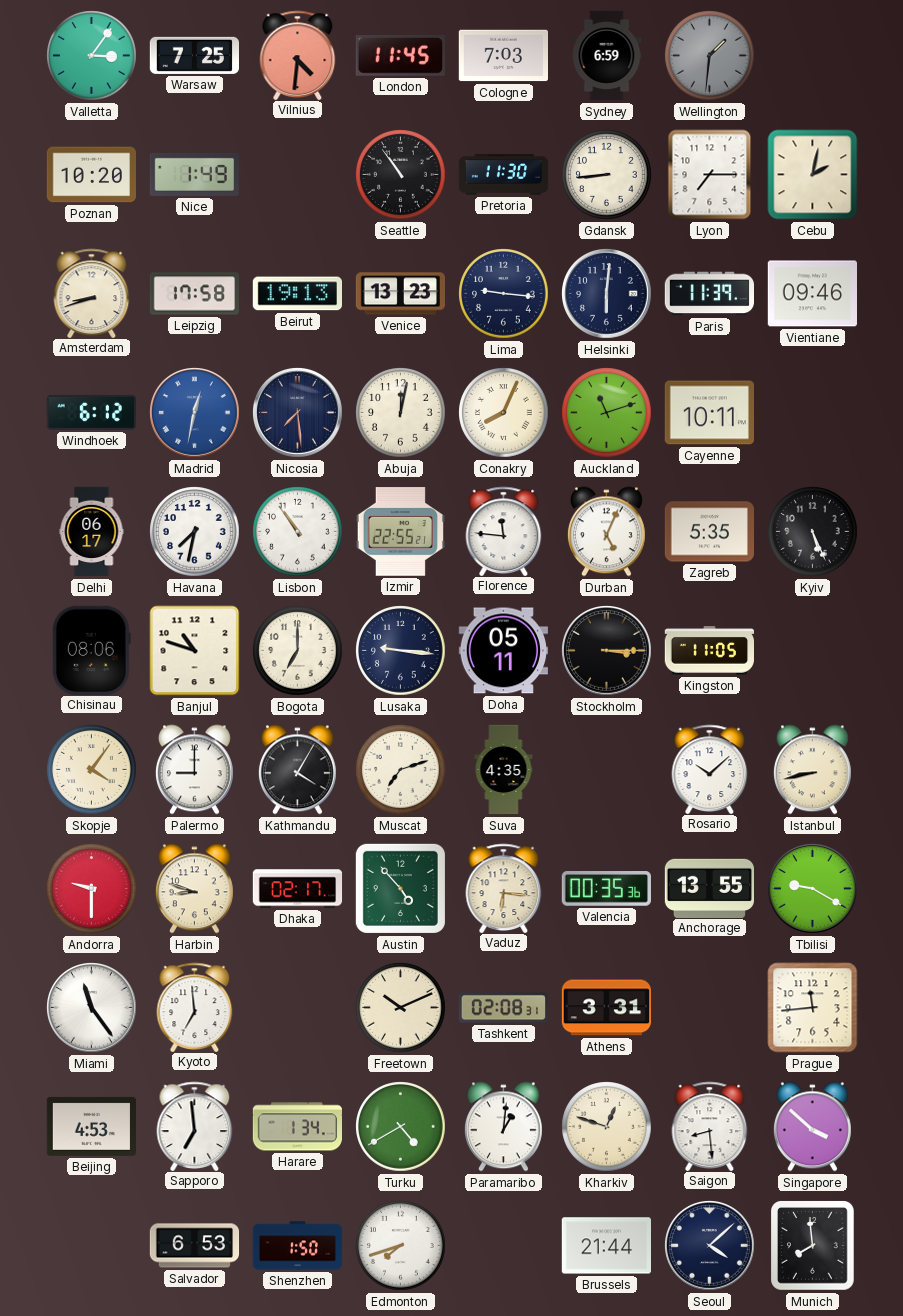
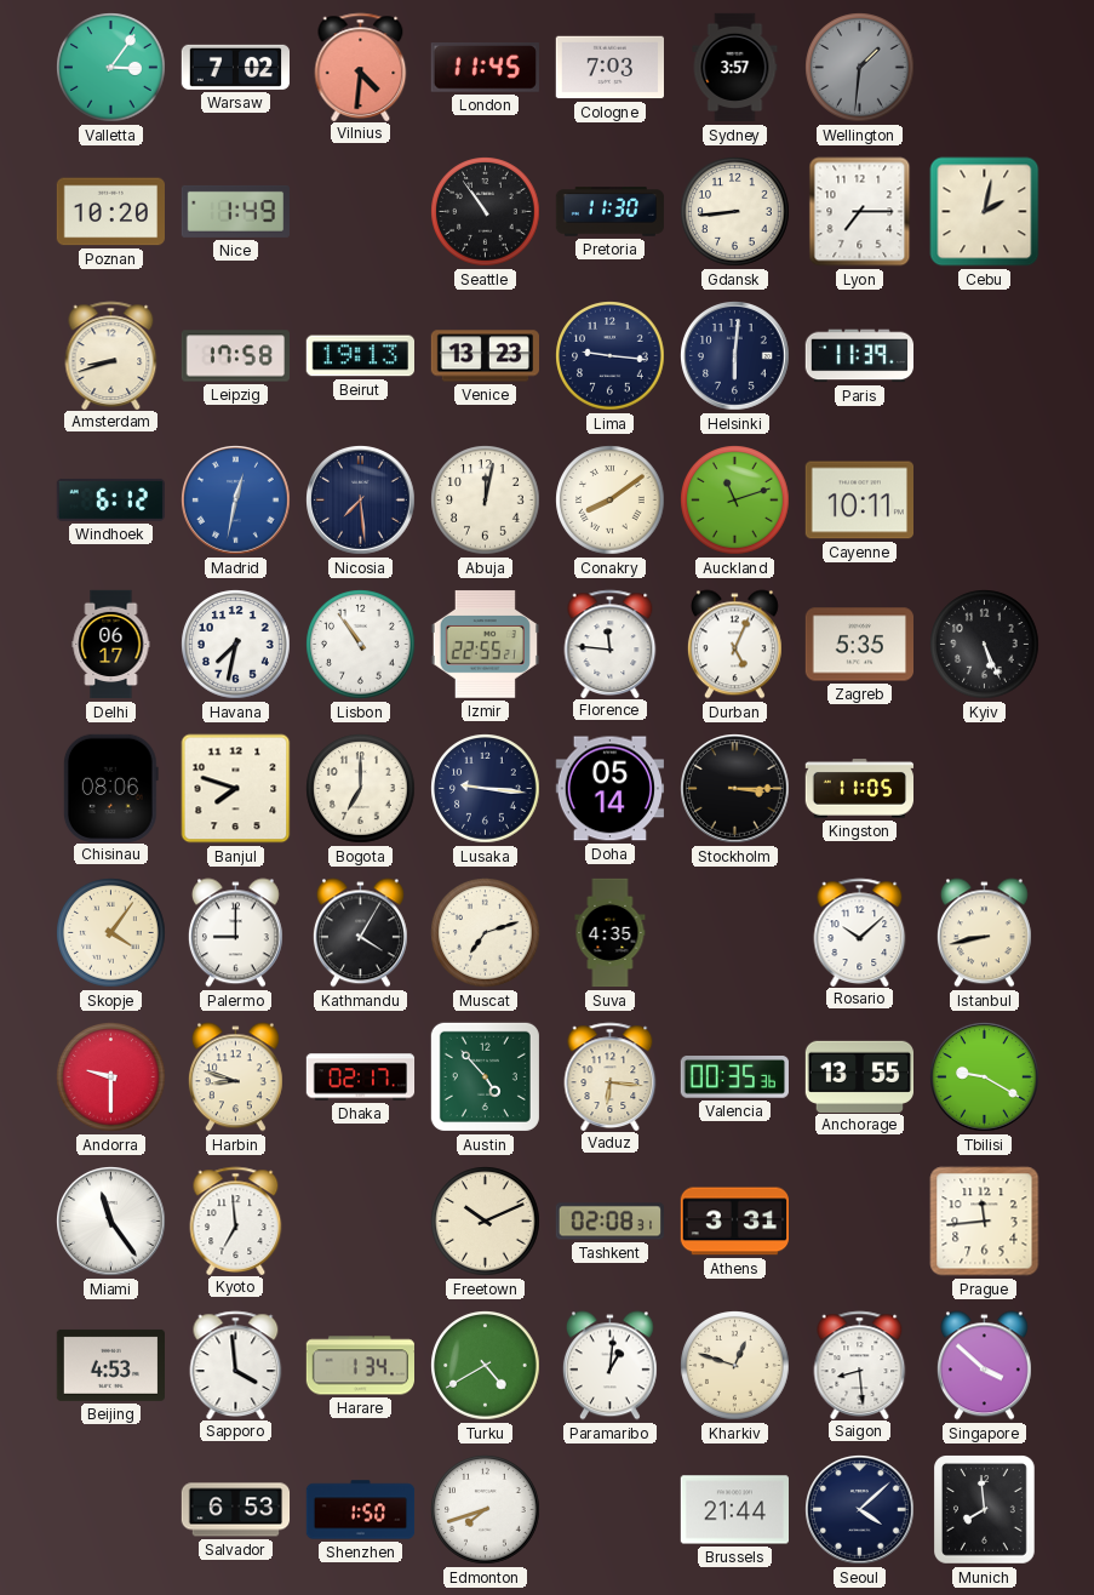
Warsaw: 7:25 -> 7:02 (235, 67)
Sydney: 6:59 -> 3:57 (735, 68)
Vientiane: 09:46 -> none (812, 294)
Conakry: 8:04 -> 8:09 (611, 501)
Banjul: 10:48 -> 7:48 (236, 789)
Doha: 05:11 -> 05:14 (609, 789)
Sapporo: 6:59 -> 3:59 (236, 1365)
